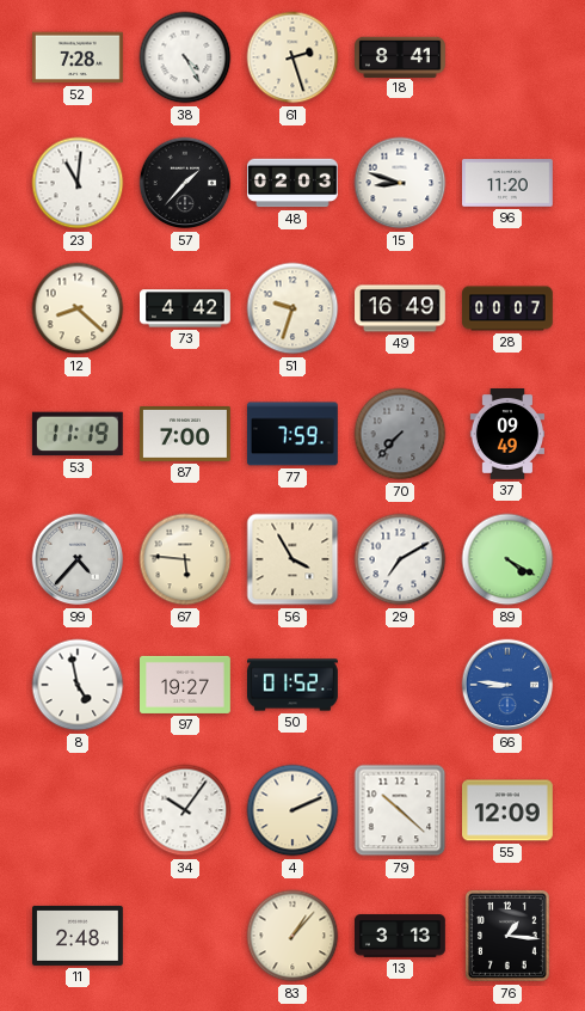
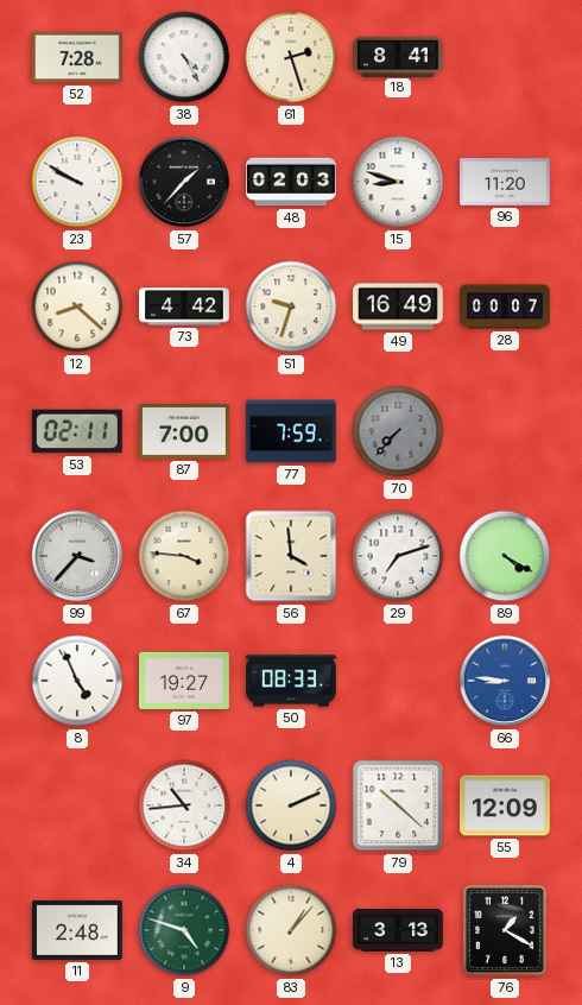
23: 11:01 -> 9:50 (77, 182)
53: 11:19 -> 02:11 (77, 431)
37: 09:49 -> none (507, 435)
99: 4:37 -> 3:37 (77, 556)
67: 5:46 -> 3:46 (184, 556)
56: 3:55 -> 3:59 (291, 556)
29: 7:10 -> 7:12 (398, 556)
8: 4:58 -> 4:56 (77, 681)
50: 01:52 -> 08:33 (292, 681)
34: 10:06 -> 10:44 (184, 805)
9: none -> 4:48 (184, 930)
76: 1:16 -> 1:20 (506, 931)
